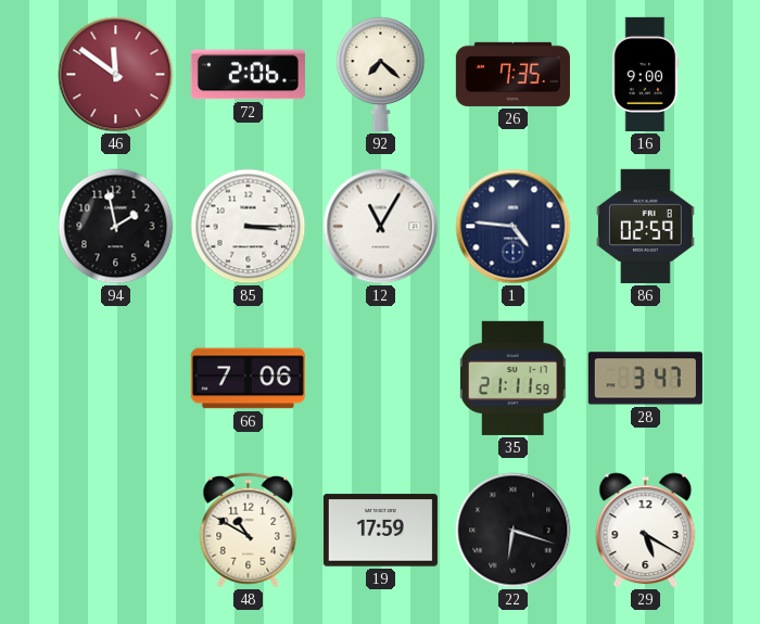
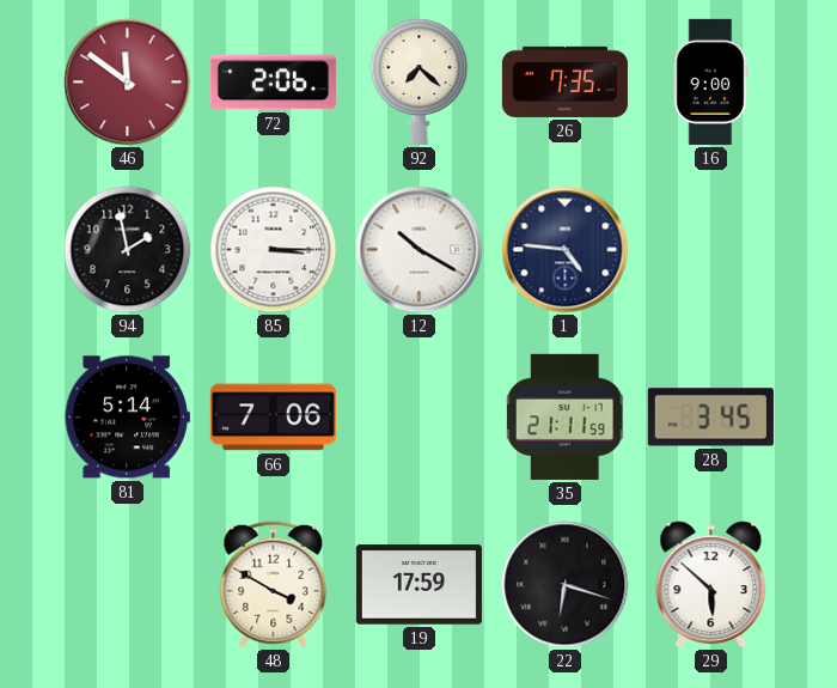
12: 11:05 -> 10:20 (420, 250)
86: 02:59 -> none (645, 226)
81: none -> 5:14 (127, 418)
28: 3:47 -> 3:45 (710, 418)
48: 10:50 -> 3:50 (274, 585)
29: 5:20 -> 5:52 (711, 585)
